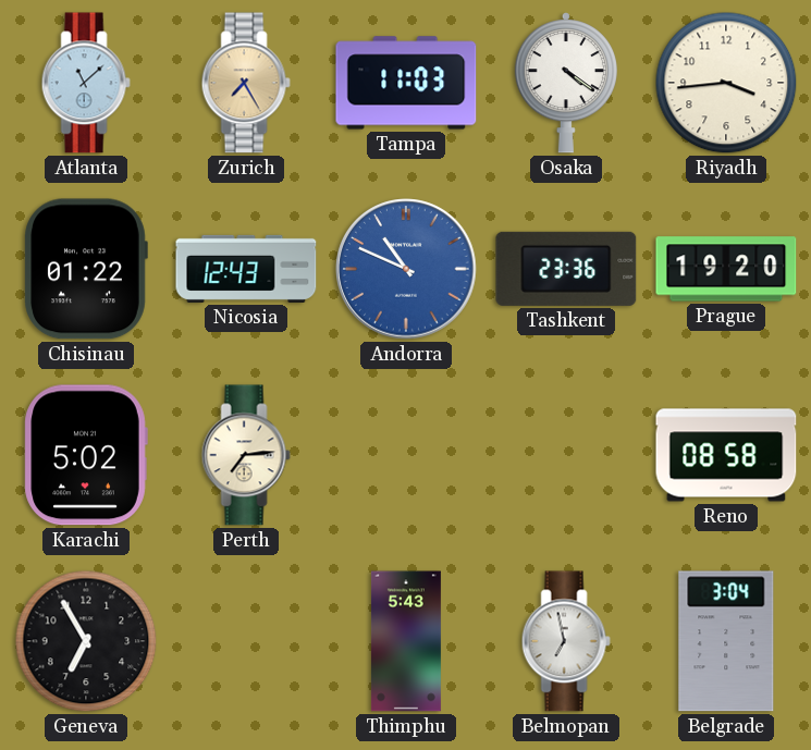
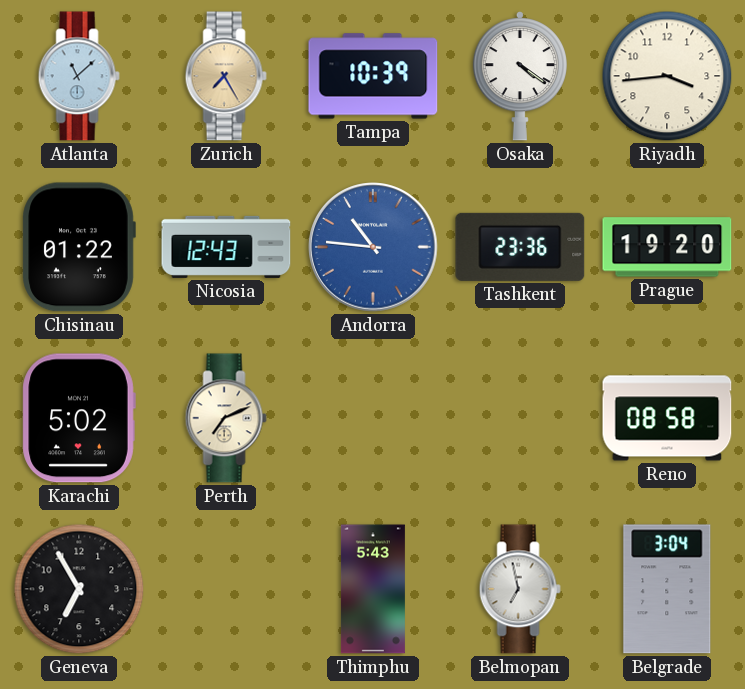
Tampa: 11:03 -> 10:39 (373, 76)
Andorra: 10:49 -> 10:46 (373, 247)
Perth: 7:14 -> 7:11 (226, 418)
